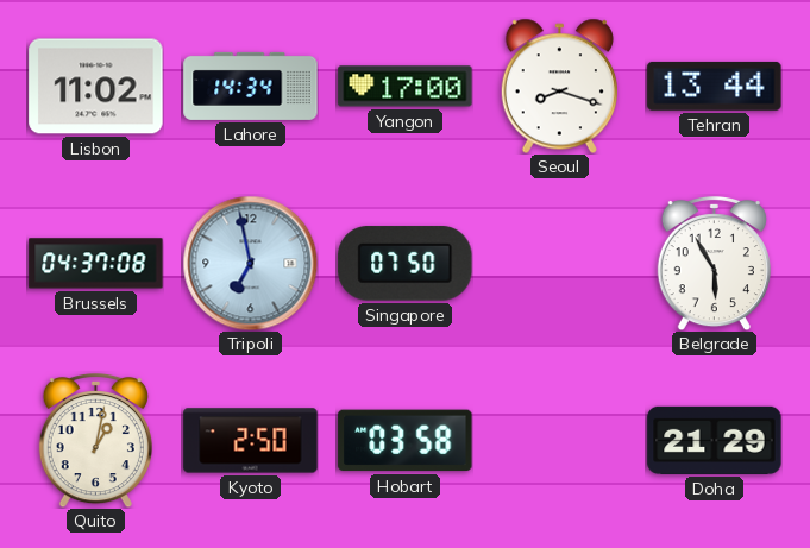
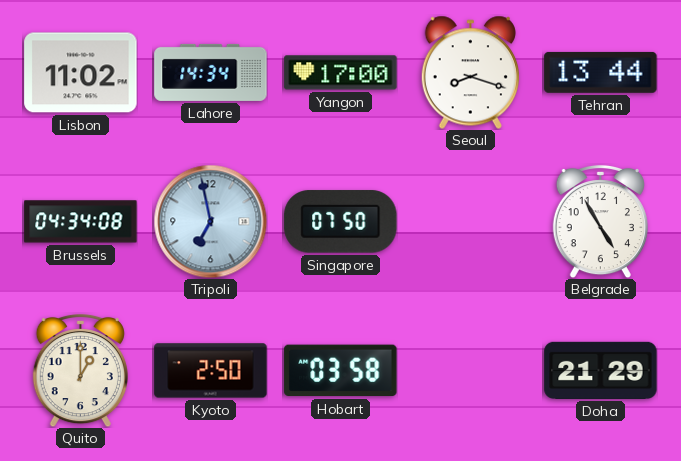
Brussels: 04:37 -> 04:34 (81, 222)
Belgrade: 5:55 -> 4:55 (600, 221)
Quito: 1:02 -> 1:00 (80, 370)
